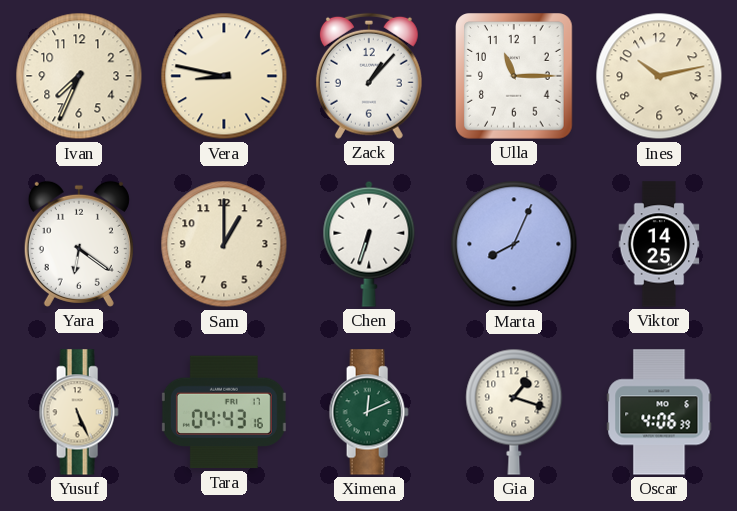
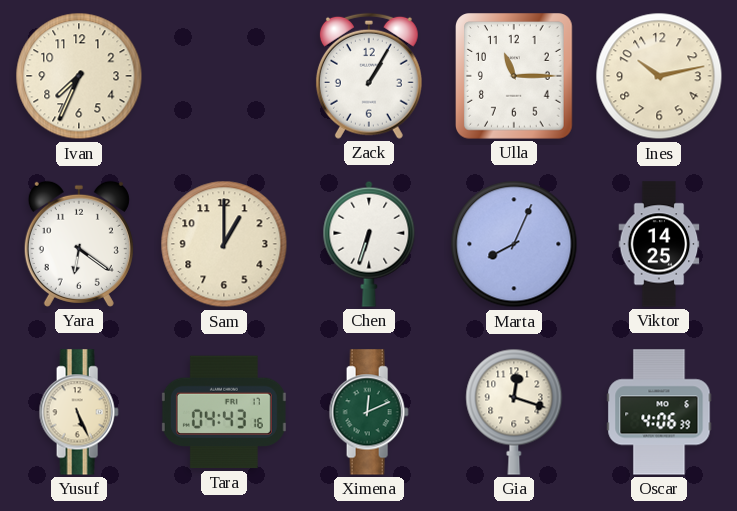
Vera: 8:47 -> none (224, 76)
Zack: 1:07 -> 1:05 (369, 76)
Gia: 1:18 -> 12:18 (514, 412)
